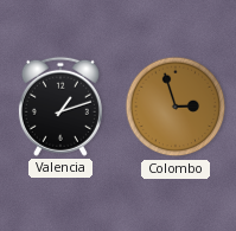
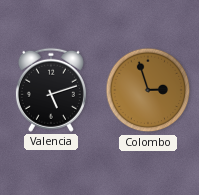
Valencia: 1:12 -> 5:12 (51, 90)
